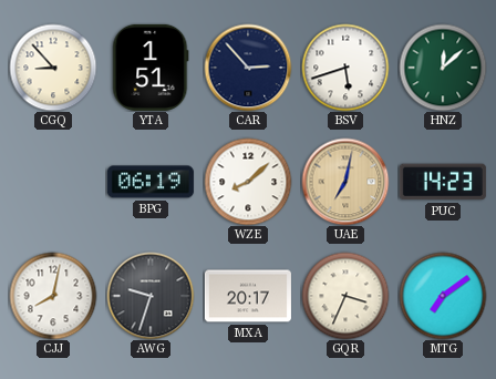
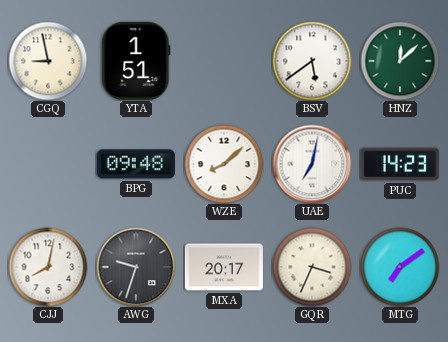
CGQ: 8:53 -> 8:58 (48, 61)
CAR: 2:53 -> none (248, 68)
BSV: 5:42 -> 5:39 (312, 61)
BPG: 06:19 -> 09:48 (136, 164)
UAE dial: champagne -> white (312, 164)
